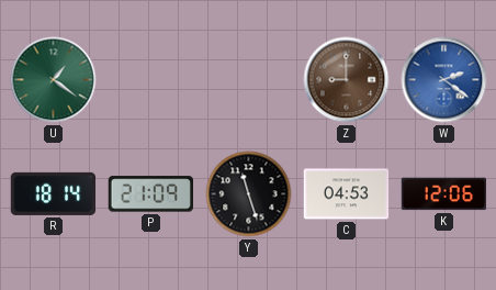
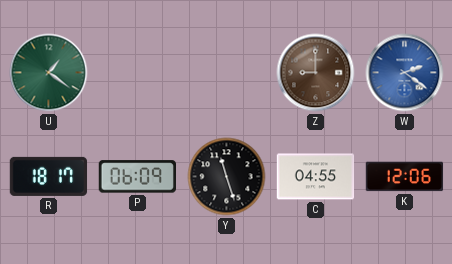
R: 18:14 -> 18:17 (49, 176)
P: 21:09 -> 06:09 (137, 177)
C: 04:53 -> 04:55 (316, 177)
